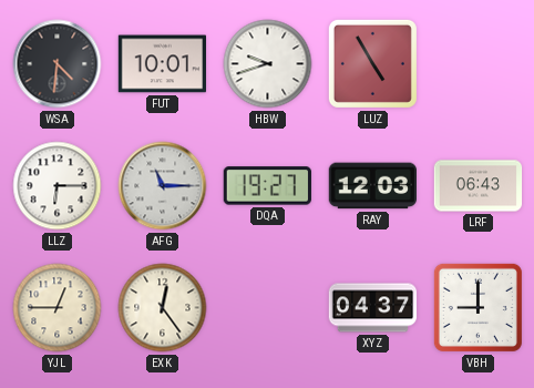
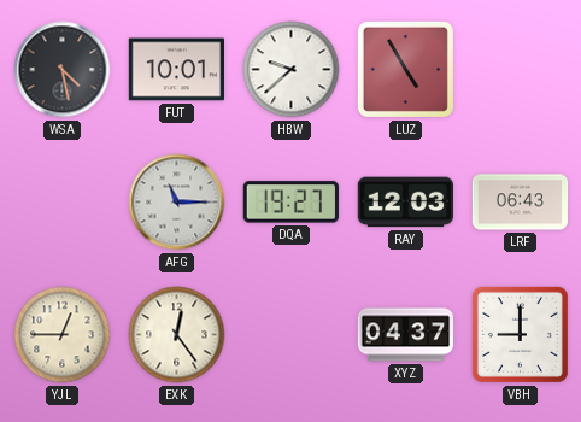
WSA: 4:31 -> 4:28 (63, 70)
HBW: 9:42 -> 9:38 (292, 70)
LLZ: 6:15 -> none (58, 186)
